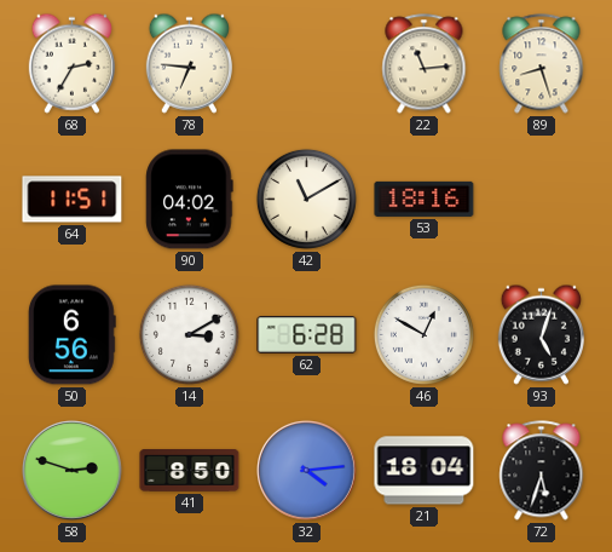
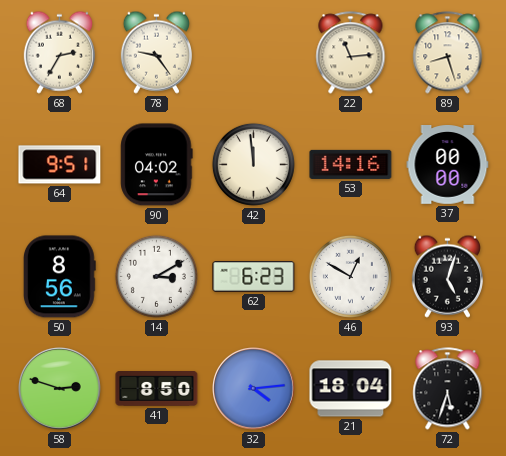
78: 6:46 -> 9:24 (156, 52)
64: 11:51 -> 9:51 (60, 165)
42: 11:10 -> 11:59 (253, 164)
53: 18:16 -> 14:16 (351, 164)
37: none -> 00:00 (448, 165)
50: 6:56 -> 8:56 (59, 277)
62: 6:28 -> 6:23 (254, 277)
